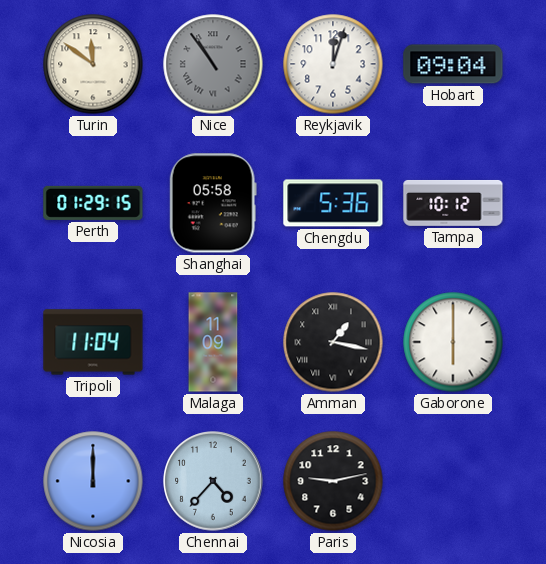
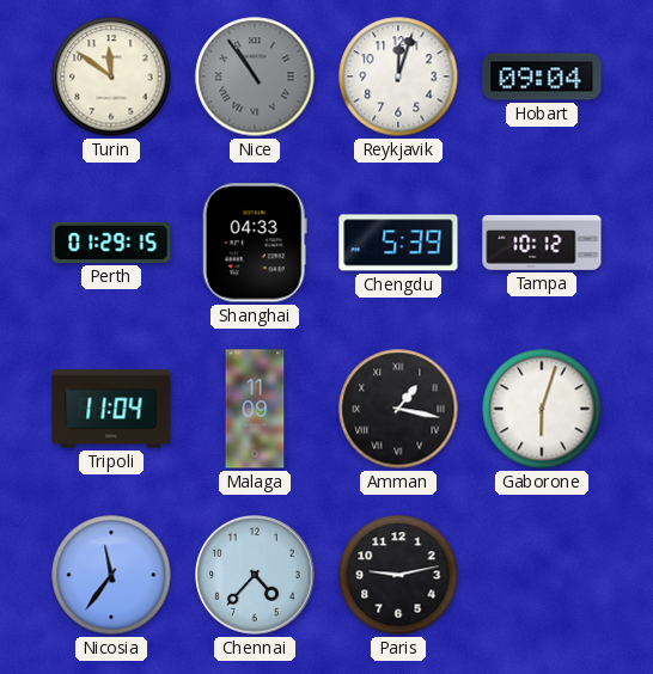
Shanghai: 05:58 -> 04:33 (255, 243)
Chengdu: 5:36 -> 5:39 (398, 243)
Gaborone: 6:00 -> 6:03 (542, 409)
Nicosia: 12:00 -> 11:36 (111, 575)
